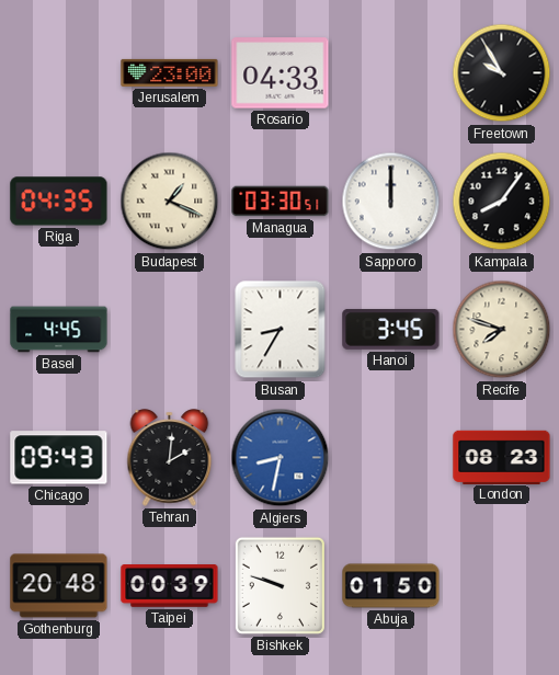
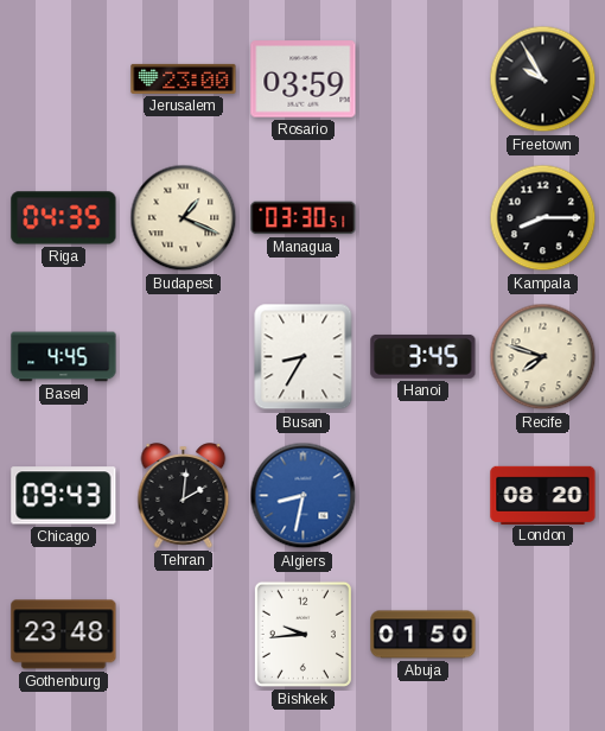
Rosario: 04:33 -> 03:59 (304, 80)
Sapporo: 12:00 -> none (391, 202)
Kampala: 8:06 -> 8:15 (543, 218)
London: 08:23 -> 08:20 (543, 495)
Gothenburg: 20:48 -> 23:48 (64, 635)
Taipei: 00:39 -> none (170, 586)
Bishkek: 9:48 -> 9:44 (302, 634)
